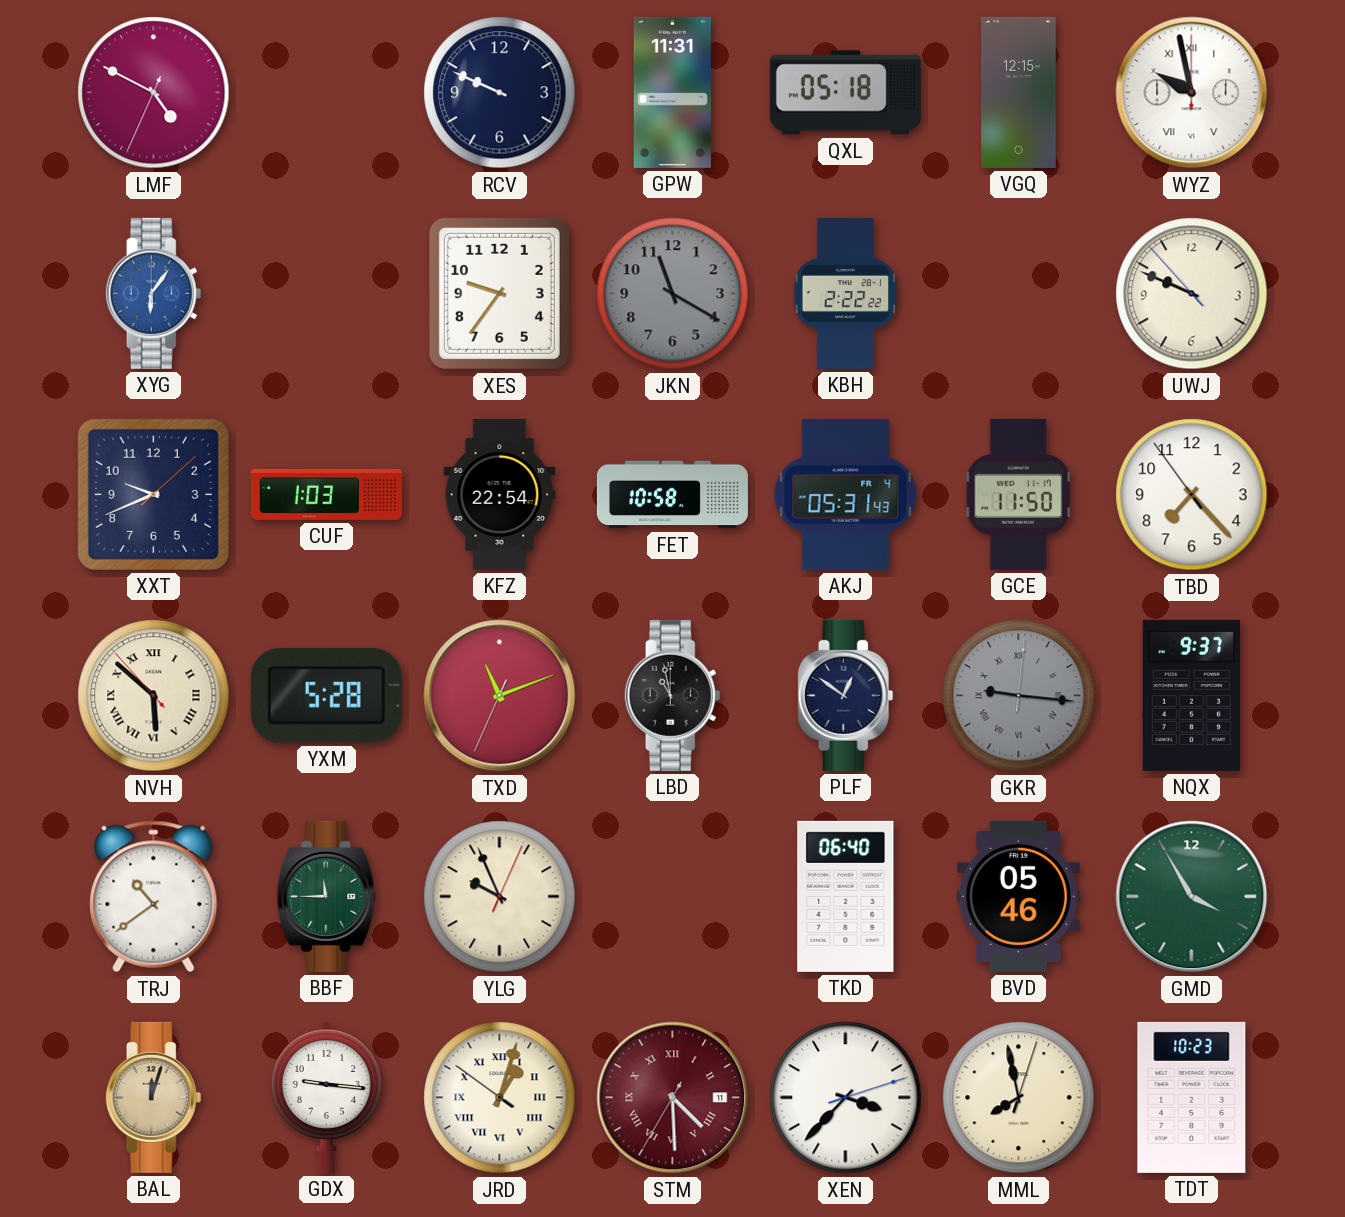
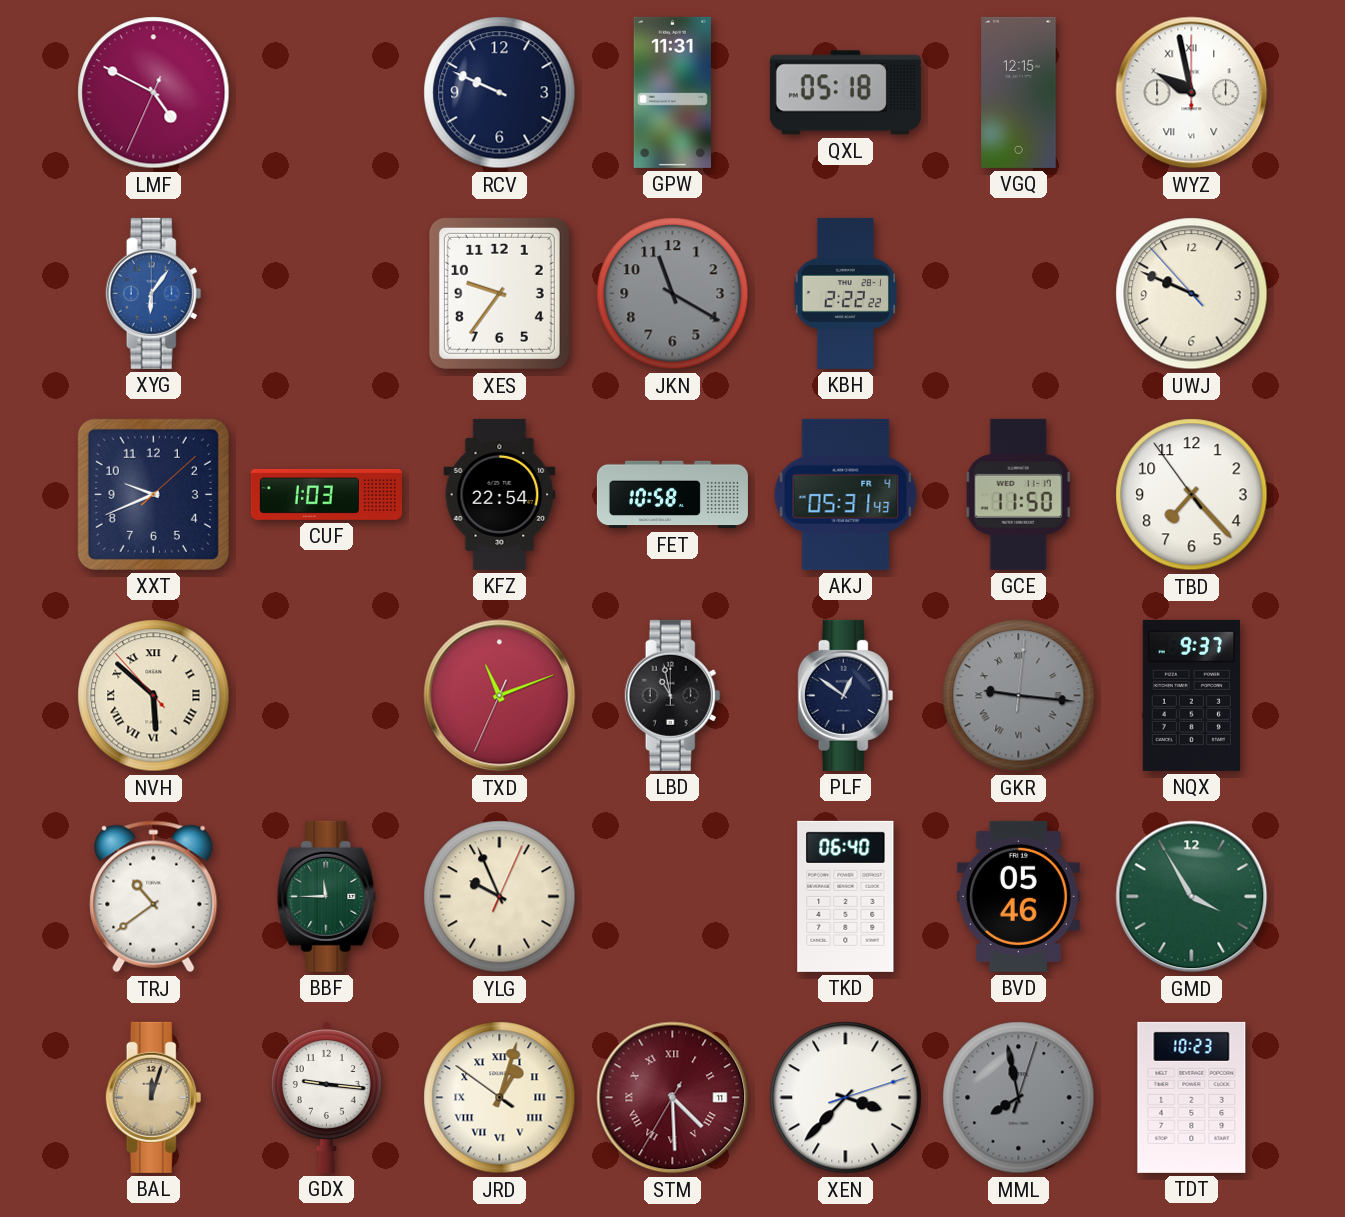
YXM: 5:28 -> none (326, 696)
MML dial: cream -> grey (1019, 1098)
